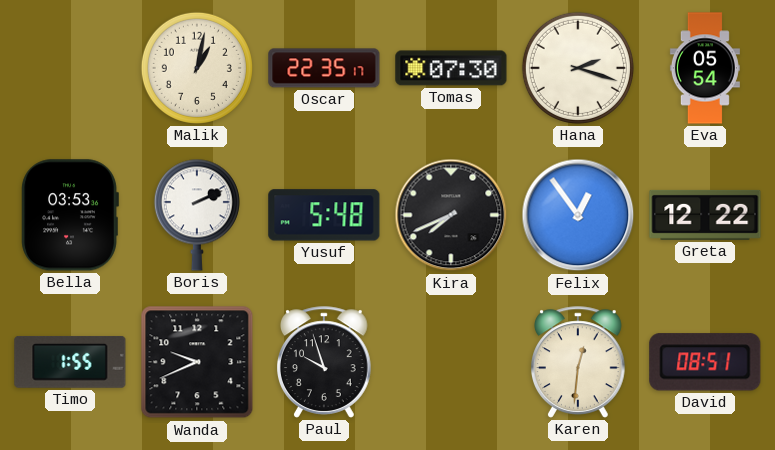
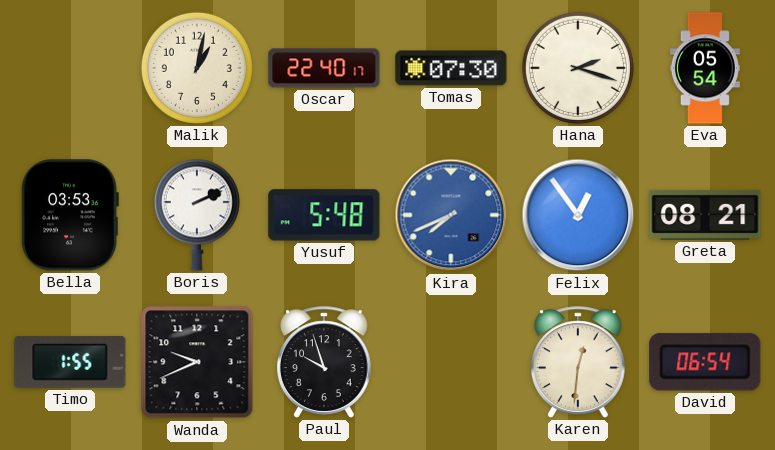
Oscar: 22:35 -> 22:40 (324, 68)
Kira dial: black -> blue (451, 215)
Greta: 12:22 -> 08:21 (705, 215)
David: 08:51 -> 06:54 (705, 362)
